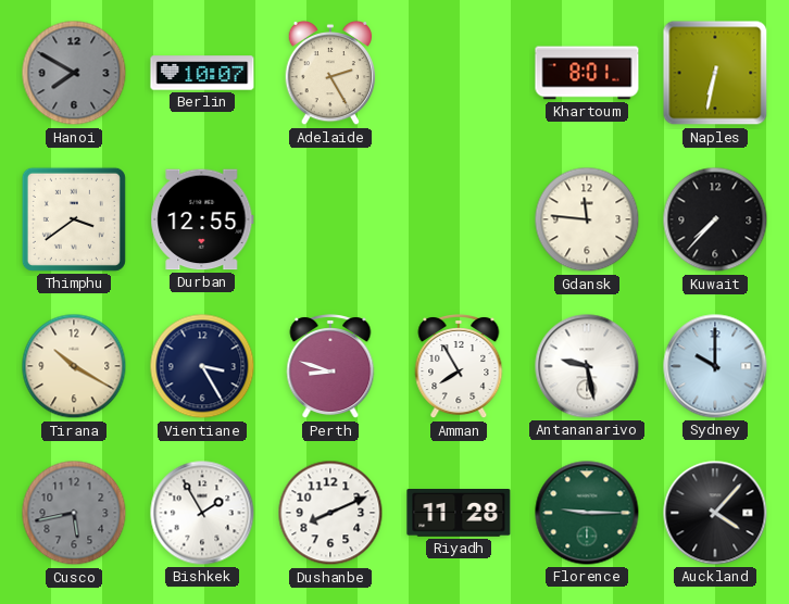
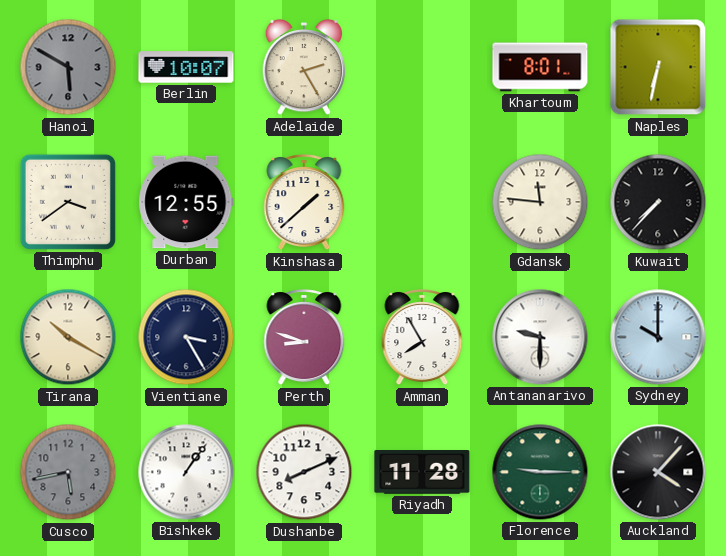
Hanoi: 7:50 -> 5:50 (68, 67)
Kinshasa: none -> 1:38 (304, 203)
Antananarivo: 9:28 -> 9:30 (540, 337)
Bishkek: 1:55 -> 1:06 (186, 472)
